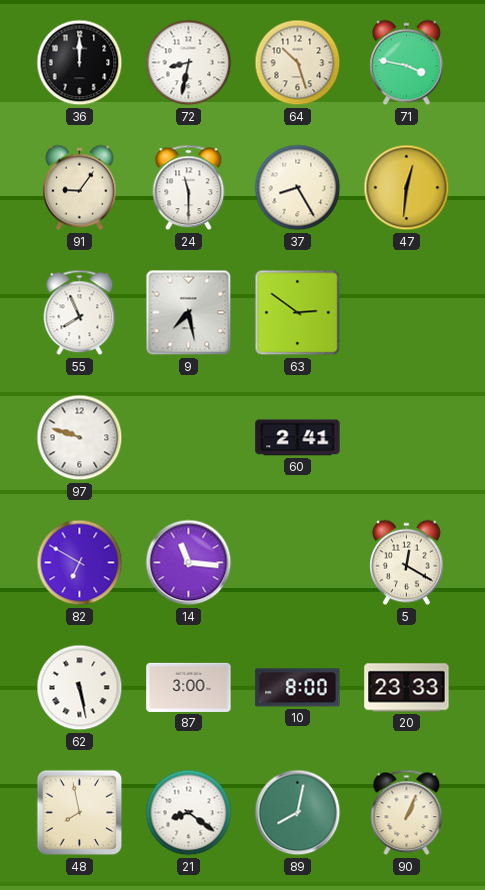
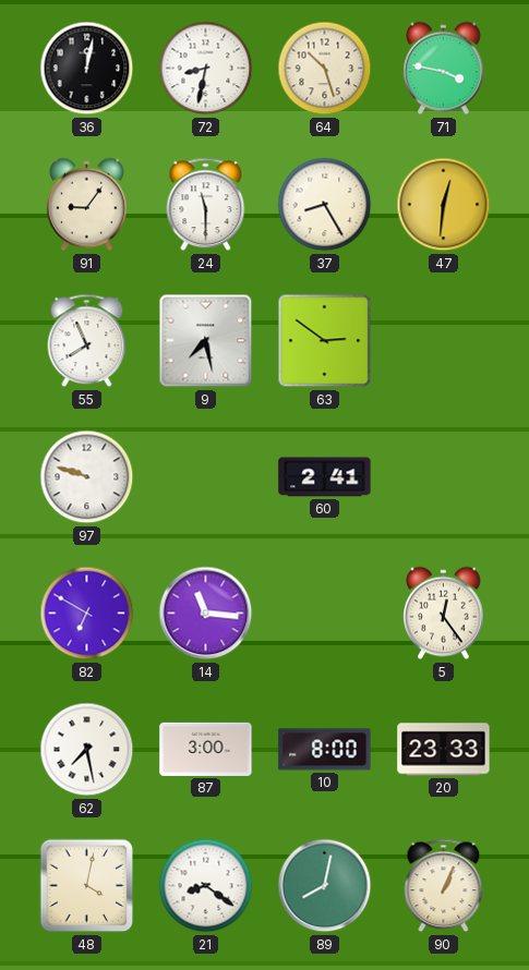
36: 12:00 -> 12:02 (87, 69)
5: 12:20 -> 12:24 (444, 614)
62: 5:28 -> 7:28 (87, 750)
48: 7:58 -> 4:02 (87, 886)
